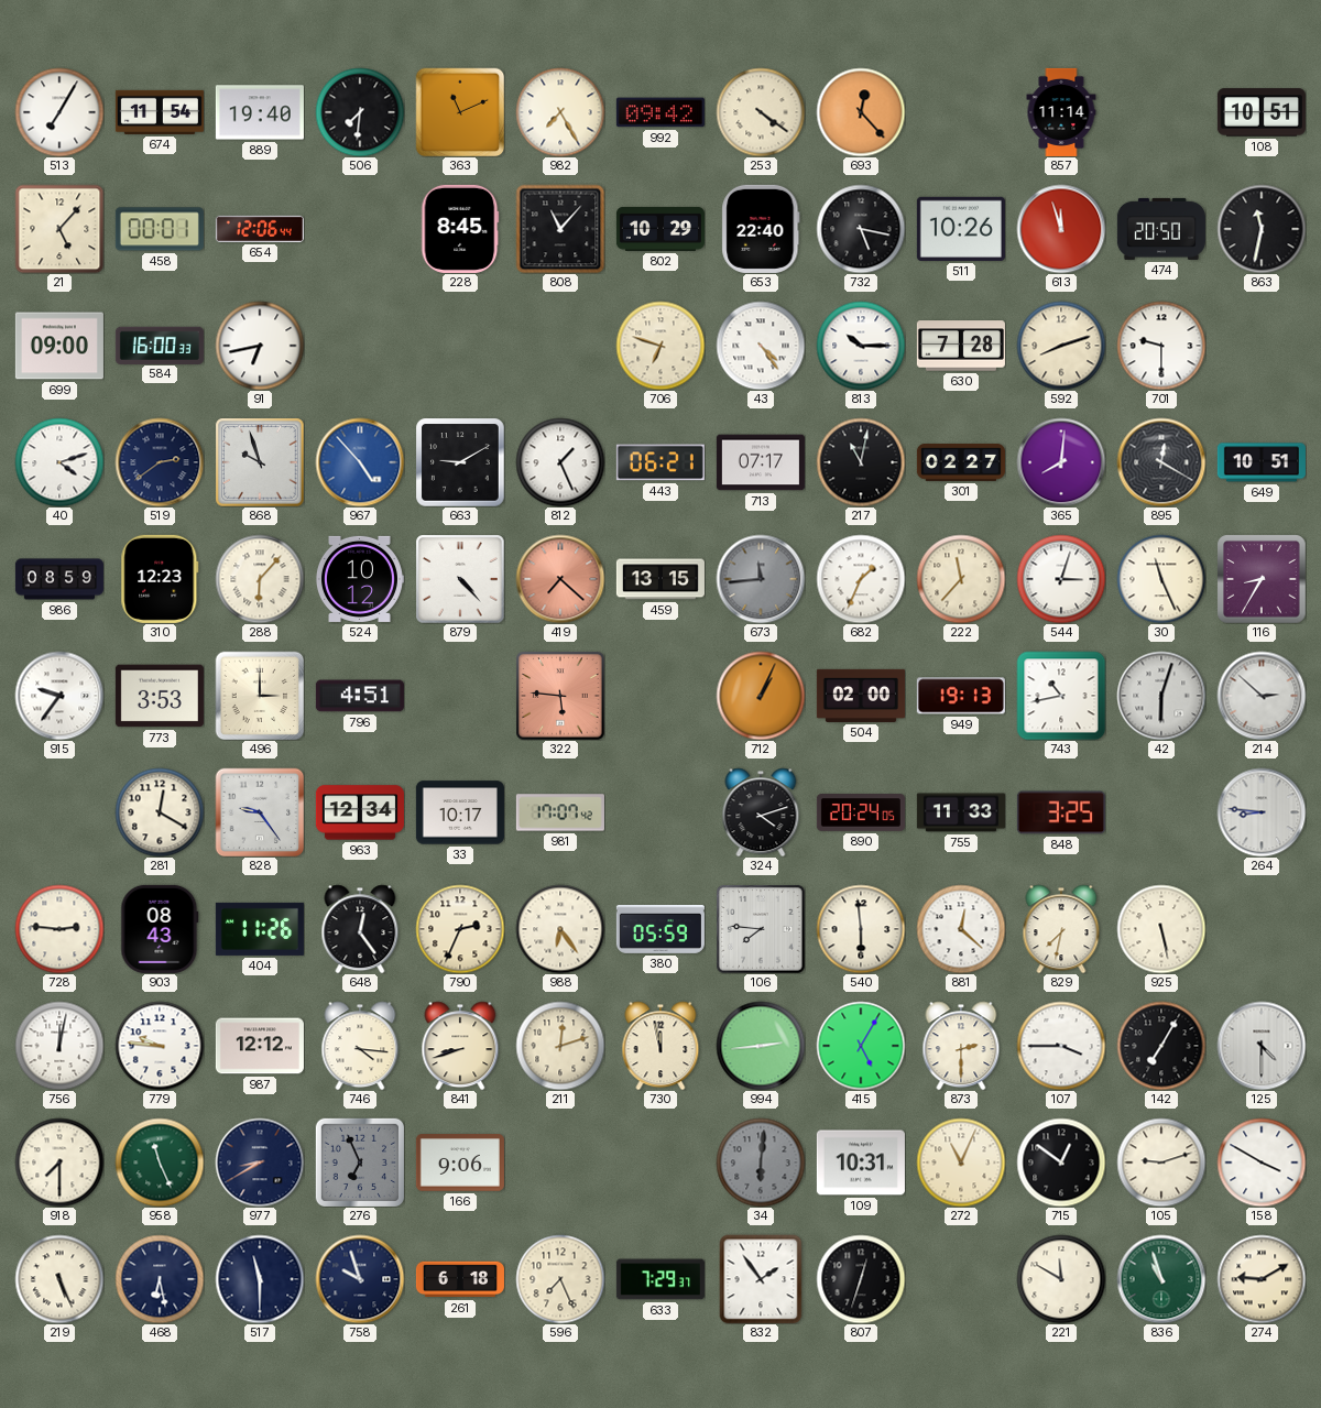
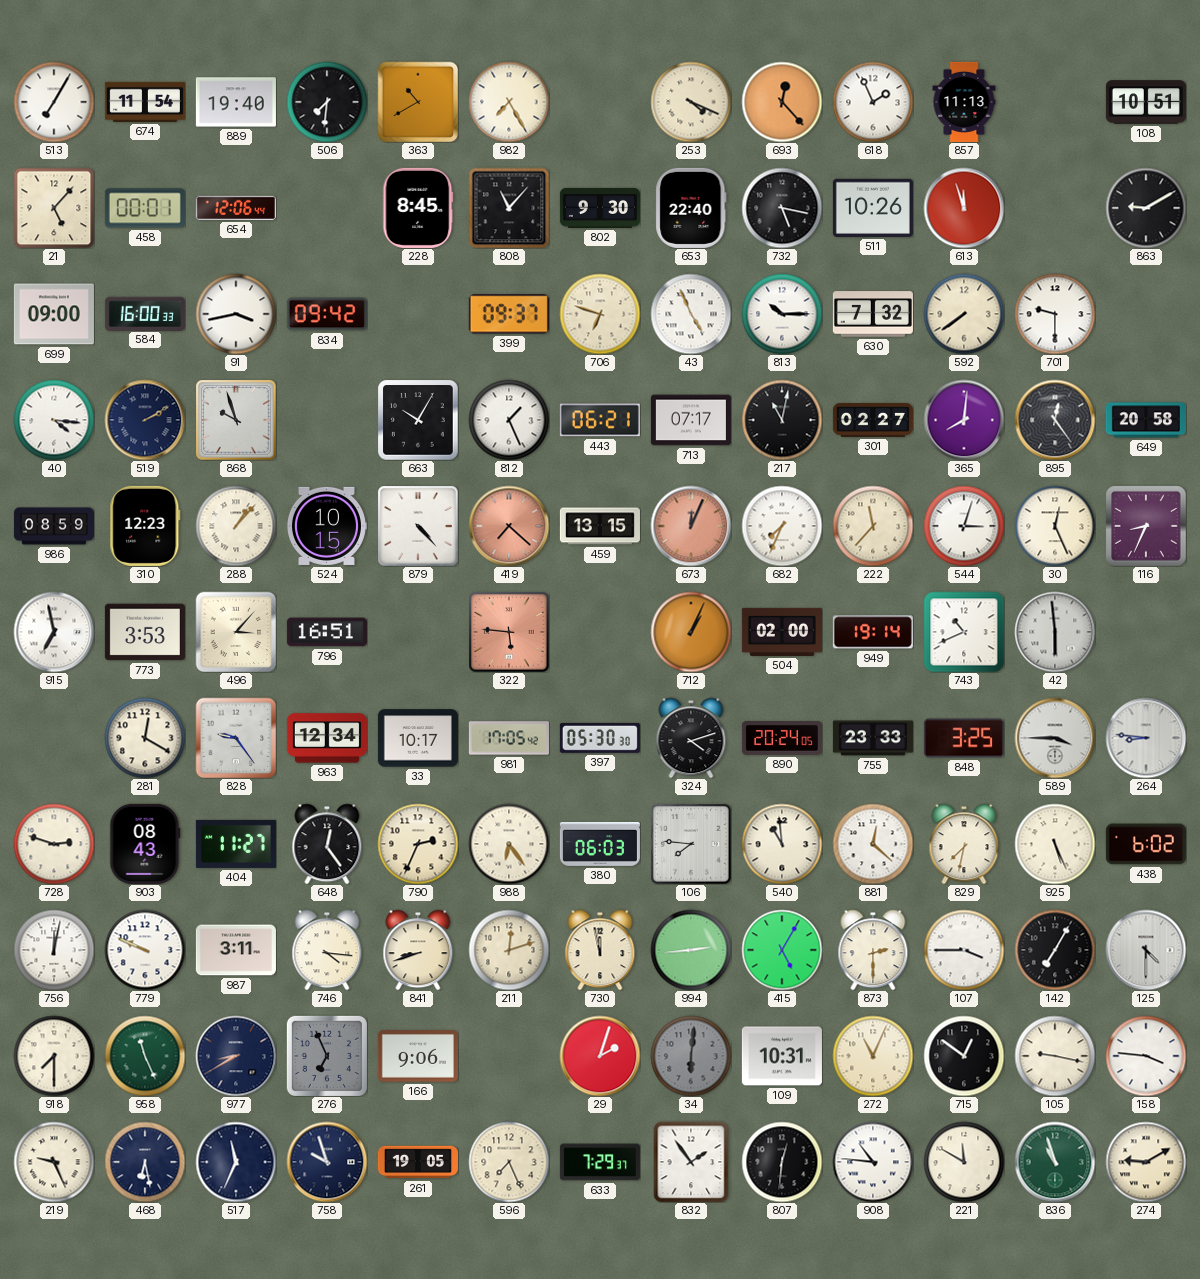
363: 11:11 -> 10:40 (418, 102)
992: 09:42 -> none (660, 112)
253: 4:21 -> 4:19 (691, 102)
618: none -> 1:56 (873, 102)
857: 11:14 -> 11:13 (964, 102)
802: 10:29 -> 9:30 (600, 208)
474: 20:50 -> none (1161, 229)
863: 11:32 -> 9:10 (1146, 208)
91: 6:43 -> 3:43 (236, 314)
834: none -> 09:42 (327, 314)
399: none -> 09:37 (509, 314)
43: 4:24 -> 4:56 (691, 314)
630: 7:28 -> 7:32 (873, 314)
592: 8:12 -> 7:39 (964, 314)
40: 4:12 -> 4:16 (54, 420)
519: 2:39 -> 2:10 (145, 420)
967: 4:53 -> none (360, 462)
663: 9:10 -> 10:05 (418, 420)
895: 12:20 -> 12:24 (1055, 420)
649: 10:51 -> 20:58 (1146, 420)
288: 6:07 -> 1:07 (236, 526)
524: 10:12 -> 10:15 (327, 526)
673: 11:44 -> 12:04 (691, 526)
673 dial: grey -> salmon (691, 526)
682: 1:34 -> 7:34 (782, 526)
30: 11:26 -> 12:26 (1055, 526)
116: 8:35 -> 8:34 (1146, 526)
915: 9:36 -> 6:58 (54, 632)
496: 3:00 -> 3:07 (236, 632)
796: 4:51 -> 16:51 (327, 632)
949: 19:13 -> 19:14 (873, 632)
743: 10:43 -> 10:41 (964, 632)
42: 6:03 -> 5:59 (1055, 632)
214: 2:52 -> none (1262, 696)
981: 17:07 -> 17:05 (509, 738)
397: none -> 05:30 (600, 738)
755: 11:33 -> 23:33 (873, 738)
589: none -> 3:45 (1055, 738)
728: 2:46 -> 2:48 (54, 844)
404: 11:26 -> 11:27 (236, 844)
380: 05:59 -> 06:03 (600, 844)
540: 5:59 -> 10:59 (782, 844)
925: 5:28 -> 5:26 (1055, 844)
438: none -> 6:02 (1146, 844)
779: 9:46 -> 9:49 (145, 950)
987: 12:12 -> 3:11 (236, 950)
29: none -> 2:03 (600, 1056)
105: 9:12 -> 9:17 (1055, 1056)
158: 3:50 -> 3:46 (1146, 1056)
219: 5:26 -> 9:26 (54, 1162)
517: 11:30 -> 11:34 (236, 1162)
261: 6:18 -> 19:05 (418, 1162)
807: 12:33 -> 12:31 (782, 1162)
908: none -> 10:46 (873, 1162)
